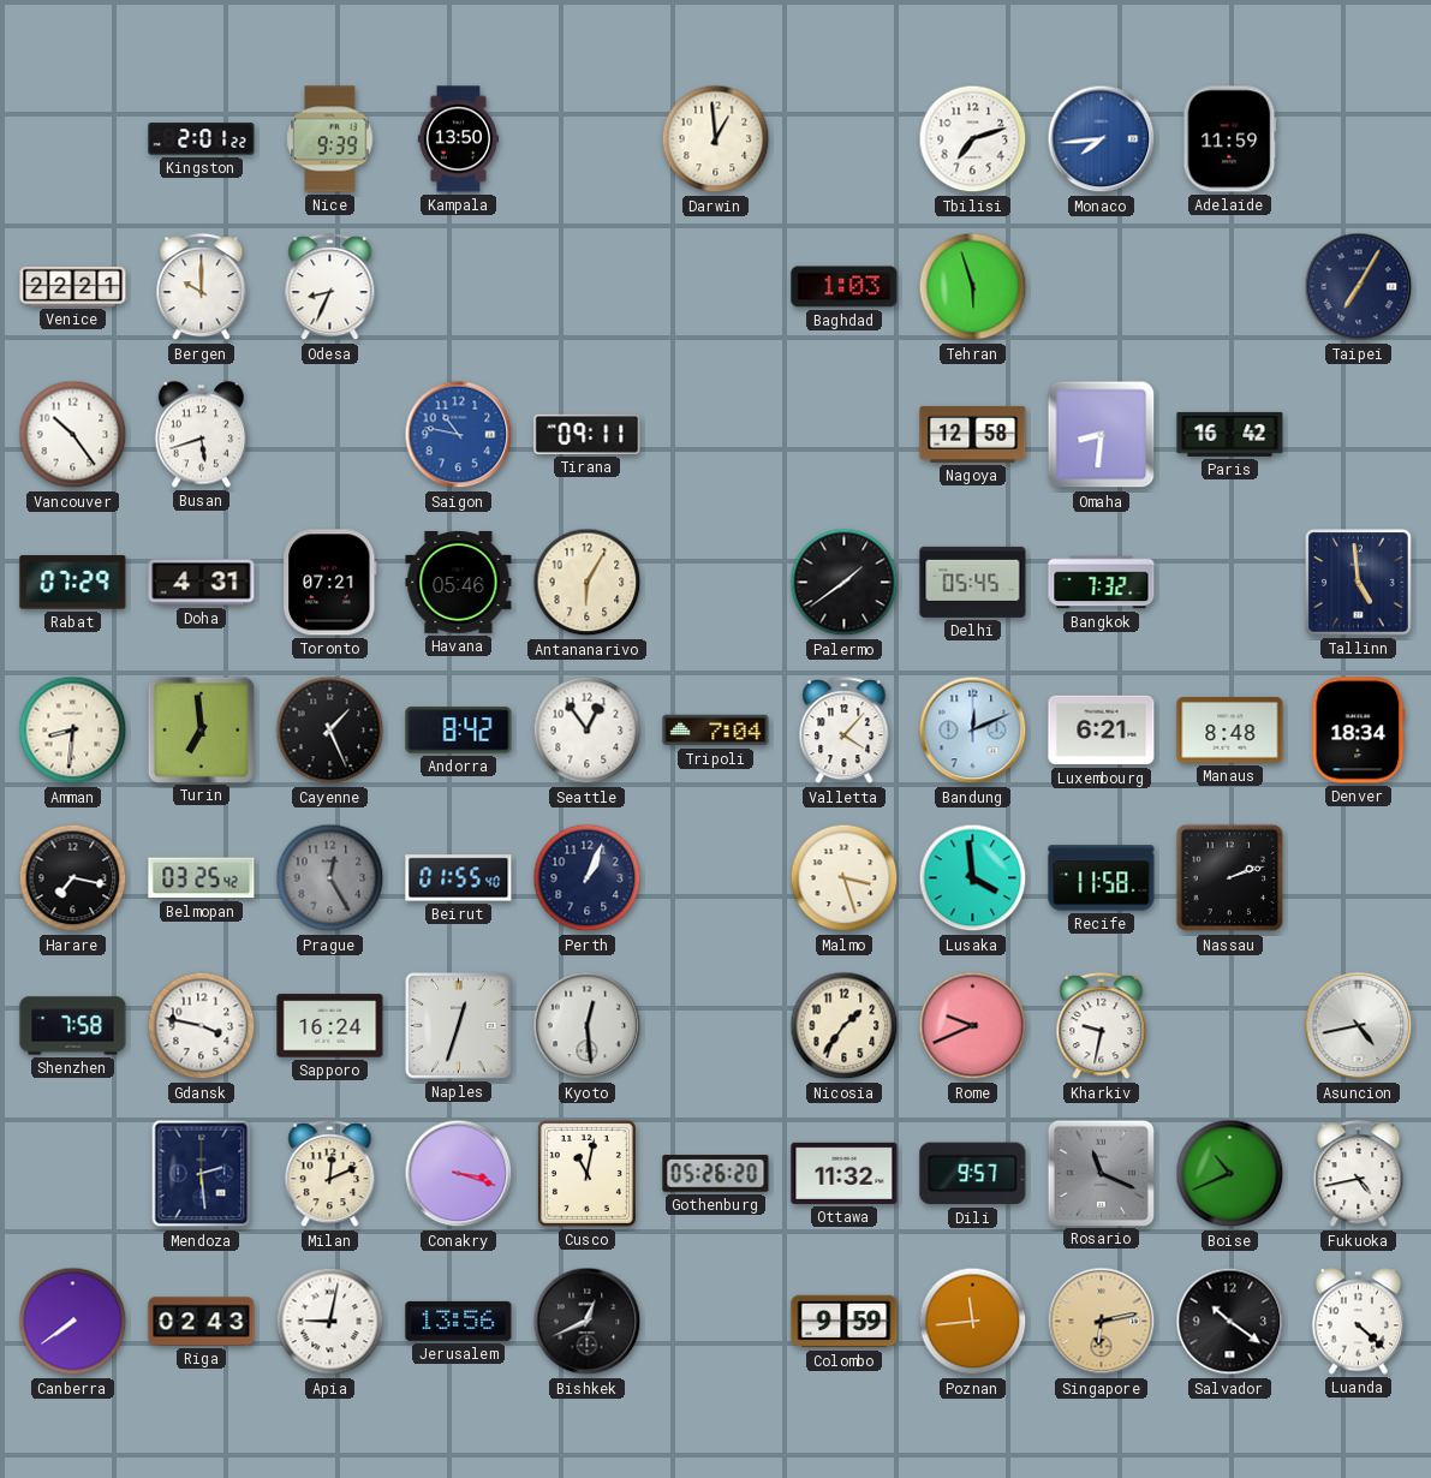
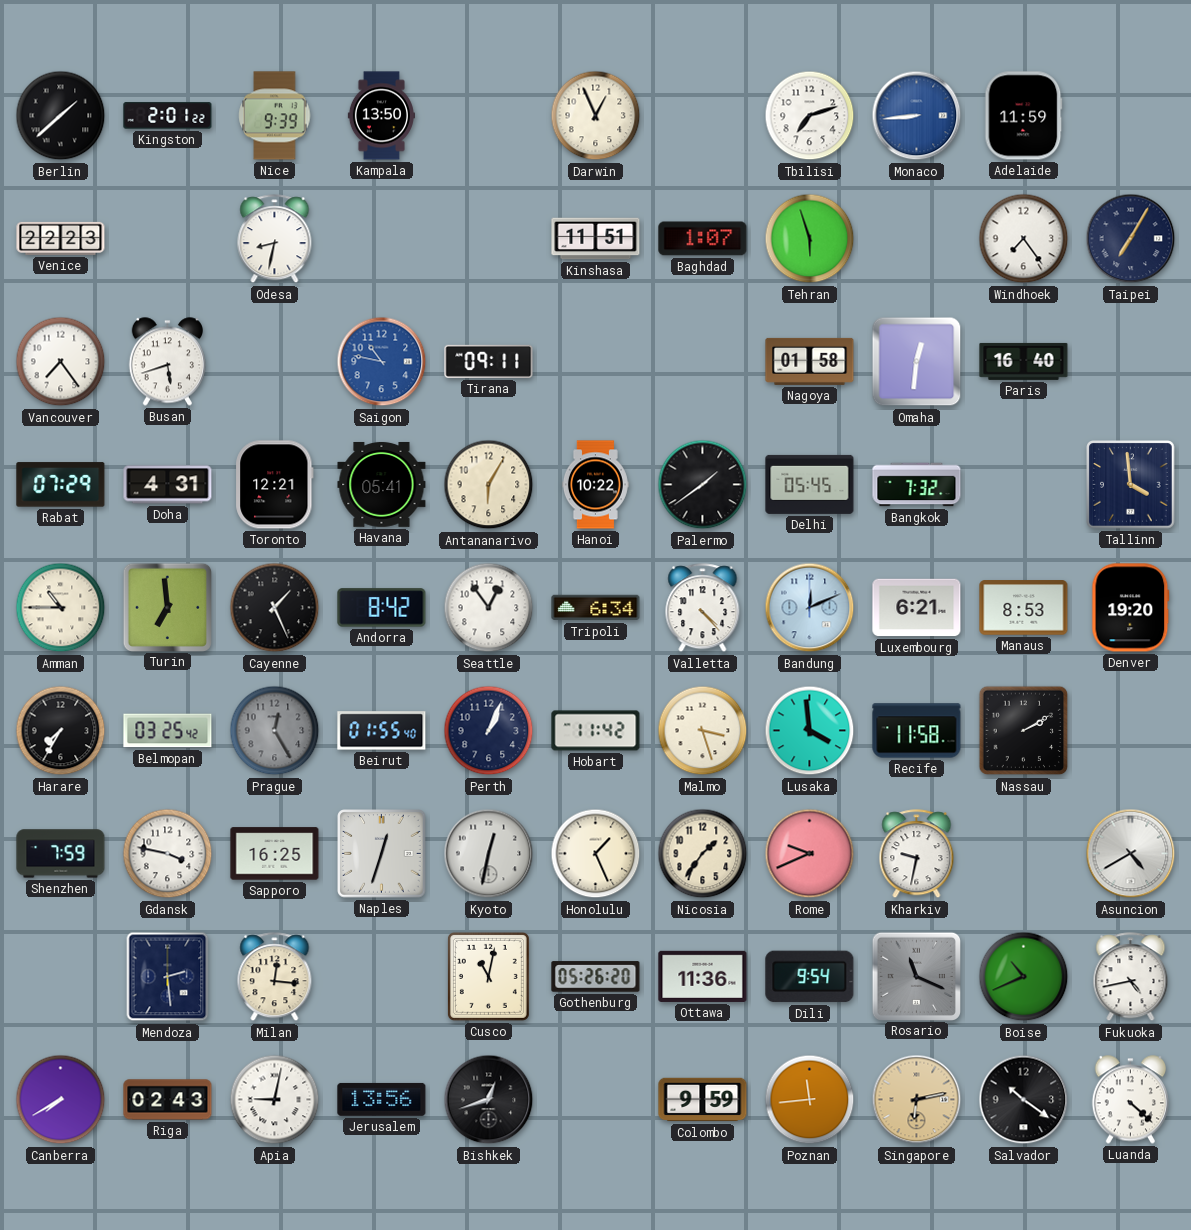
Berlin: none -> 1:38 (61, 116)
Darwin: 12:59 -> 12:56 (596, 116)
Monaco: 7:44 -> 8:44 (917, 116)
Venice: 22:21 -> 22:23 (61, 238)
Bergen: 10:00 -> none (202, 287)
Odesa: 8:34 -> 8:32 (275, 239)
Kinshasa: none -> 11:51 (596, 239)
Baghdad: 1:03 -> 1:07 (703, 239)
Windhoek: none -> 7:24 (1024, 239)
Vancouver: 10:24 -> 7:24 (61, 362)
Nagoya: 12:58 -> 01:58 (810, 361)
Omaha: 8:31 -> 12:31 (917, 362)
Paris: 16:42 -> 16:40 (1024, 361)
Toronto: 07:21 -> 12:21 (275, 485)
Havana: 05:46 -> 05:41 (382, 484)
Hanoi: none -> 10:22 (595, 485)
Tallinn: 4:59 -> 3:59 (1131, 485)
Amman: 8:31 -> 10:45 (61, 608)
Tripoli: 7:04 -> 6:34 (596, 608)
Valletta: 4:07 -> 4:23 (703, 608)
Manaus: 8:48 -> 8:53 (1024, 608)
Denver: 18:34 -> 19:20 (1131, 608)
Harare: 7:17 -> 7:35 (61, 731)
Hobart: none -> 11:42 (596, 731)
Nassau: 2:12 -> 2:10 (1024, 731)
Shenzhen: 7:58 -> 7:59 (61, 854)
Sapporo: 16:24 -> 16:25 (275, 854)
Kyoto: 12:29 -> 12:32 (489, 854)
Honolulu: none -> 1:26 (596, 854)
Asuncion: 4:43 -> 4:40 (1131, 854)
Milan: 12:11 -> 12:16 (275, 977)
Conakry: 3:18 -> none (459, 1174)
Ottawa: 11:32 -> 11:36 (703, 976)
Dili: 9:57 -> 9:54 (810, 977)
Canberra: 7:39 -> 7:40 (61, 1100)
Bishkek: 12:41 -> 12:42 (489, 1100)
